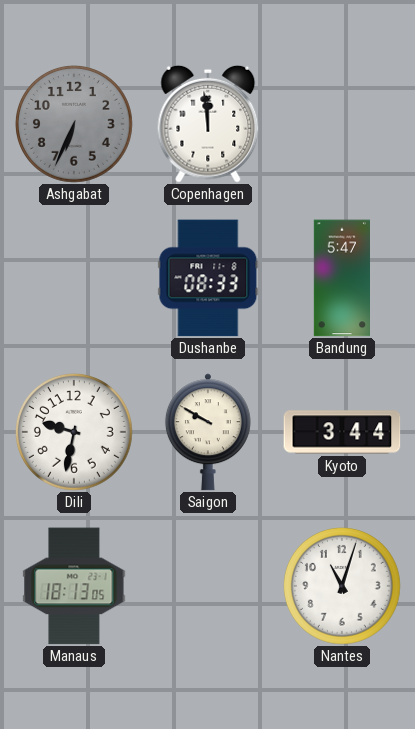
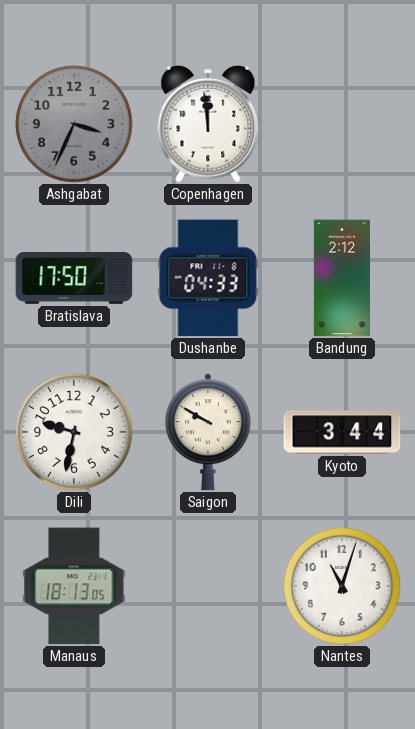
Ashgabat: 6:34 -> 3:34 (74, 124)
Bratislava: none -> 17:50 (74, 279)
Dushanbe: 08:33 -> 04:33 (208, 278)
Bandung: 5:47 -> 2:12 (341, 278)
